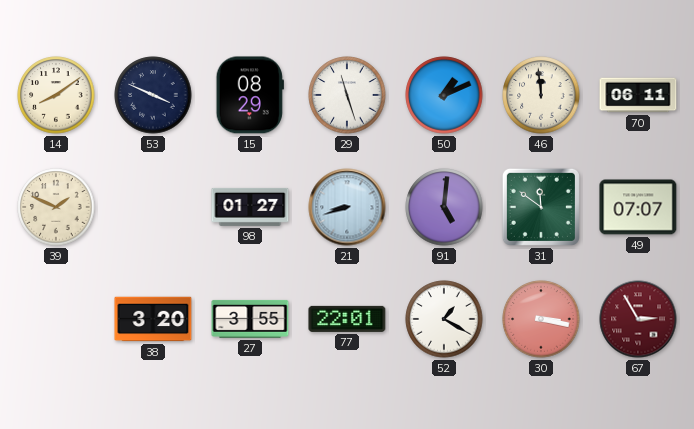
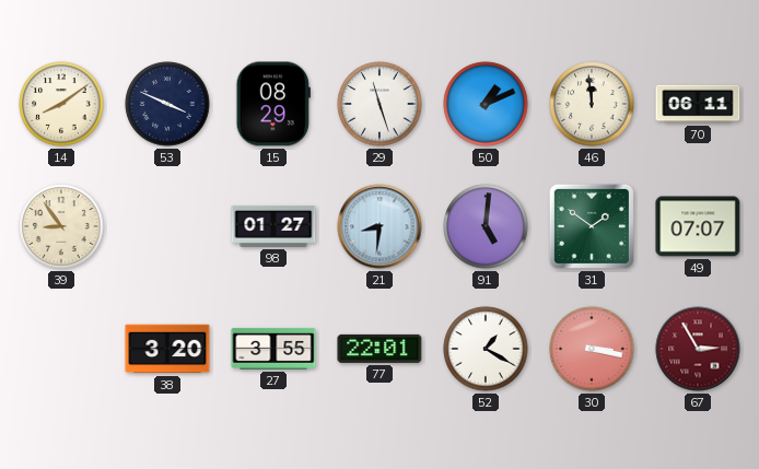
39: 1:49 -> 8:54 (61, 226)
21: 8:42 -> 8:31 (379, 226)
31: 11:51 -> 1:51 (592, 226)
